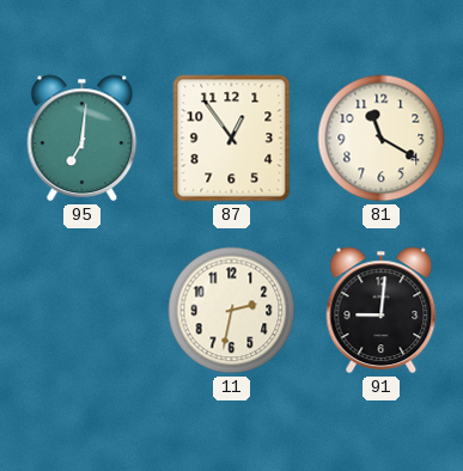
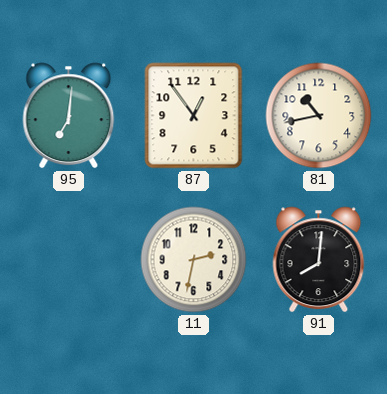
81: 11:20 -> 10:43 (319, 116)
91: 9:01 -> 8:01 (319, 260)
